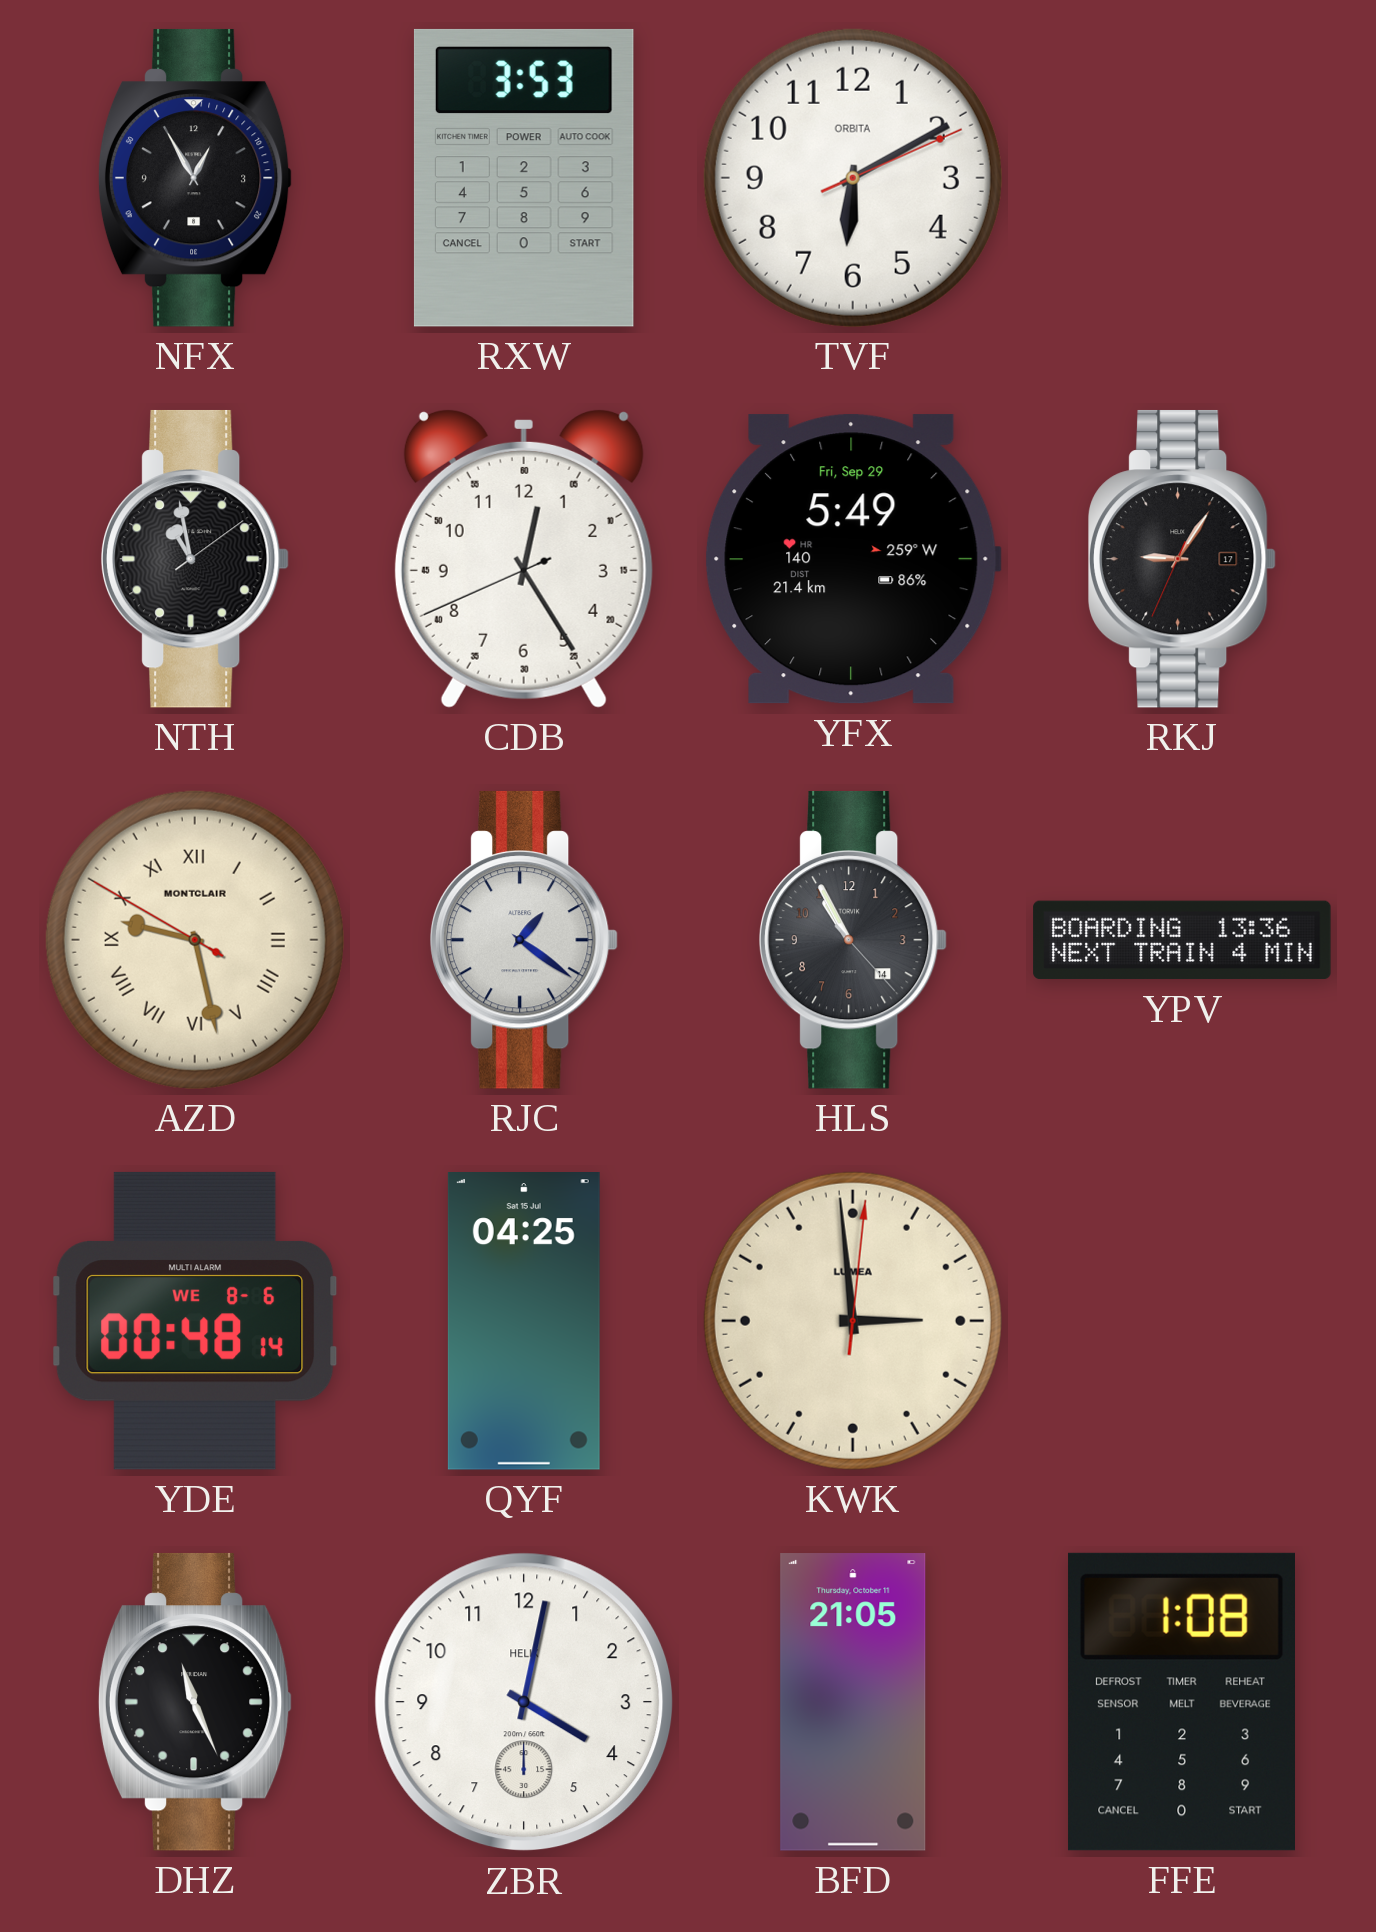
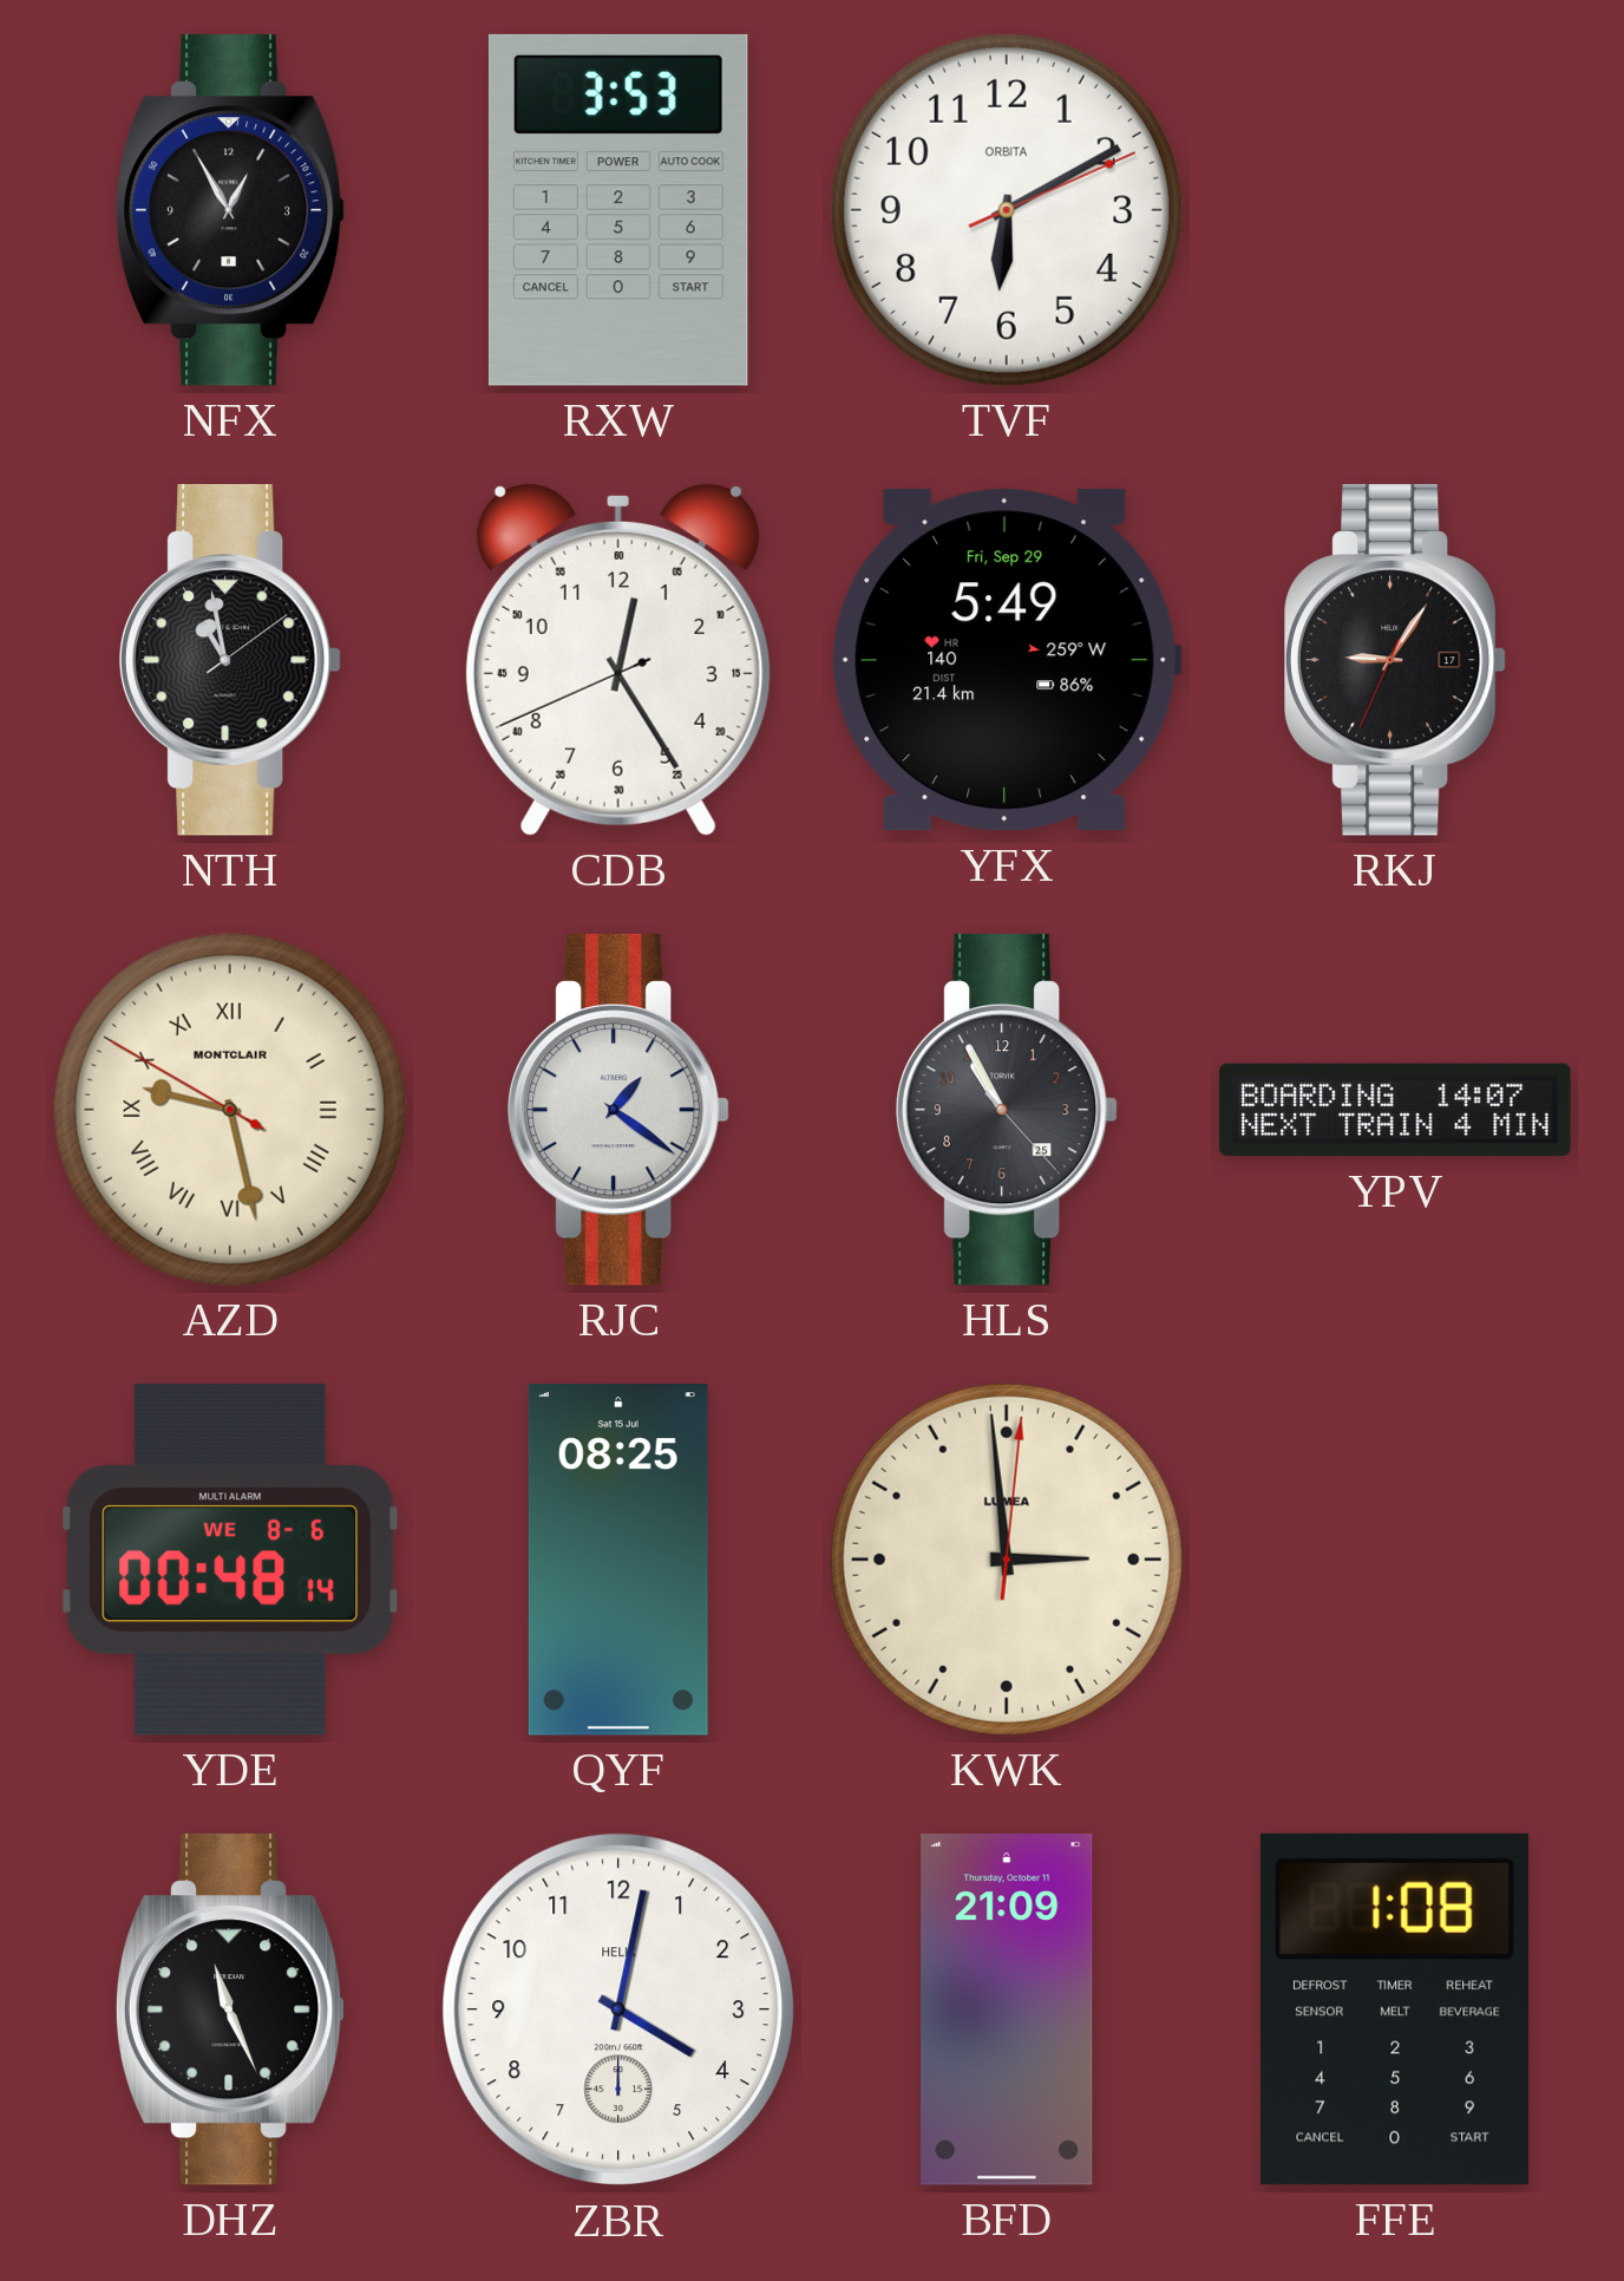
HLS date: 14 -> 25 (1008, 1110)
YPV: 13:36 -> 14:07 (1395, 1110)
QYF: 04:25 -> 08:25 (618, 1561)
BFD: 21:05 -> 21:09 (1007, 2011)
